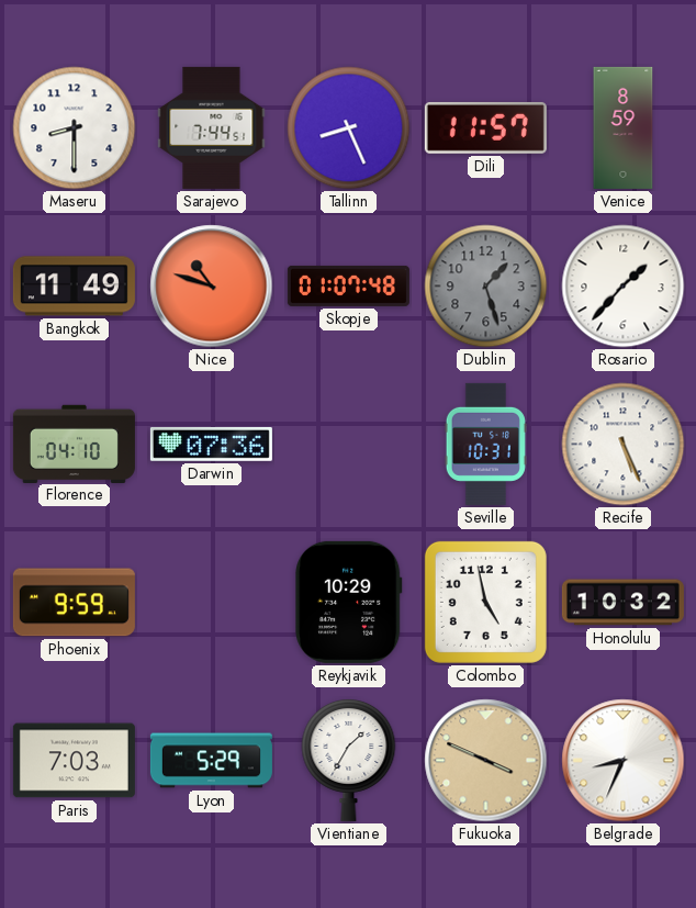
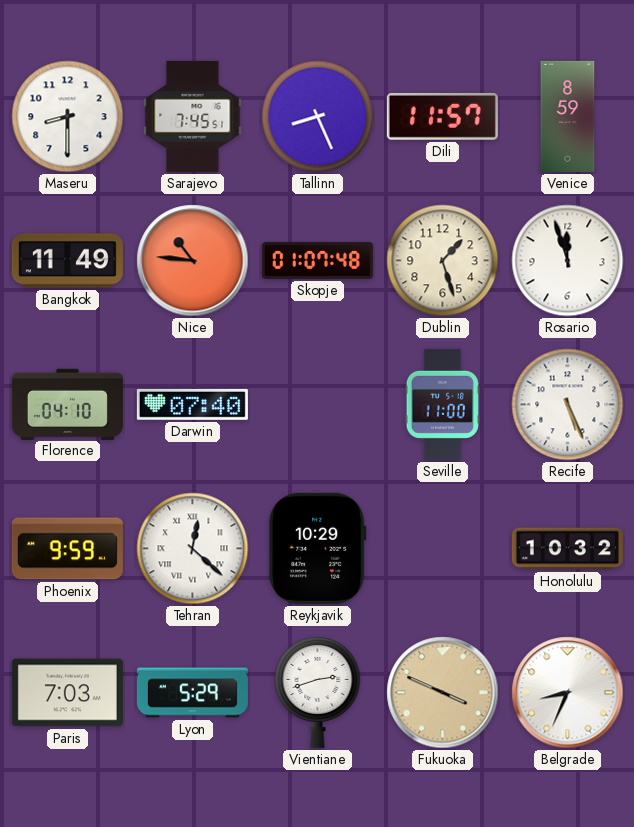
Sarajevo: 7:44 -> 7:45 (193, 116)
Nice: 10:48 -> 10:46 (193, 261)
Dublin dial: grey -> cream (443, 261)
Rosario: 1:37 -> 11:57 (568, 261)
Darwin: 07:36 -> 07:40 (192, 404)
Seville: 10:31 -> 11:00 (442, 404)
Tehran: none -> 12:22 (193, 549)
Colombo: 4:58 -> none (485, 602)
Vientiane: 1:35 -> 2:42 (318, 692)
